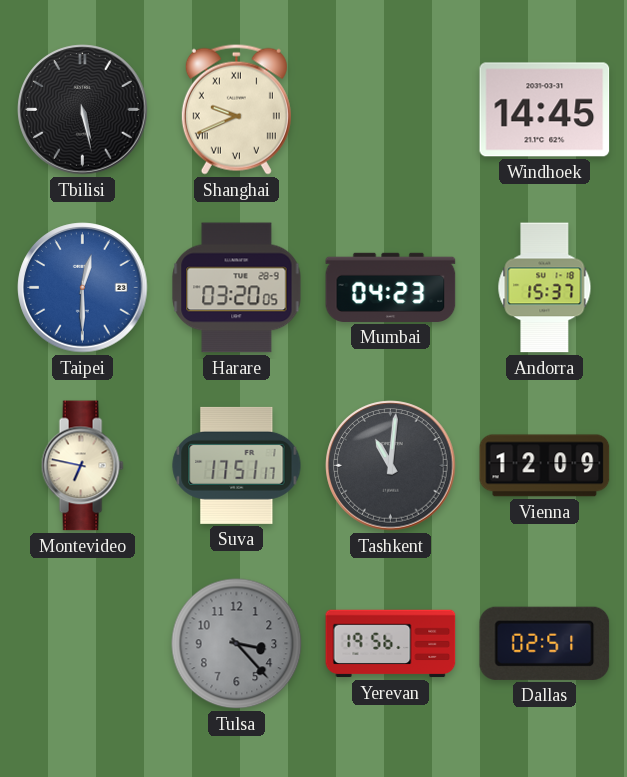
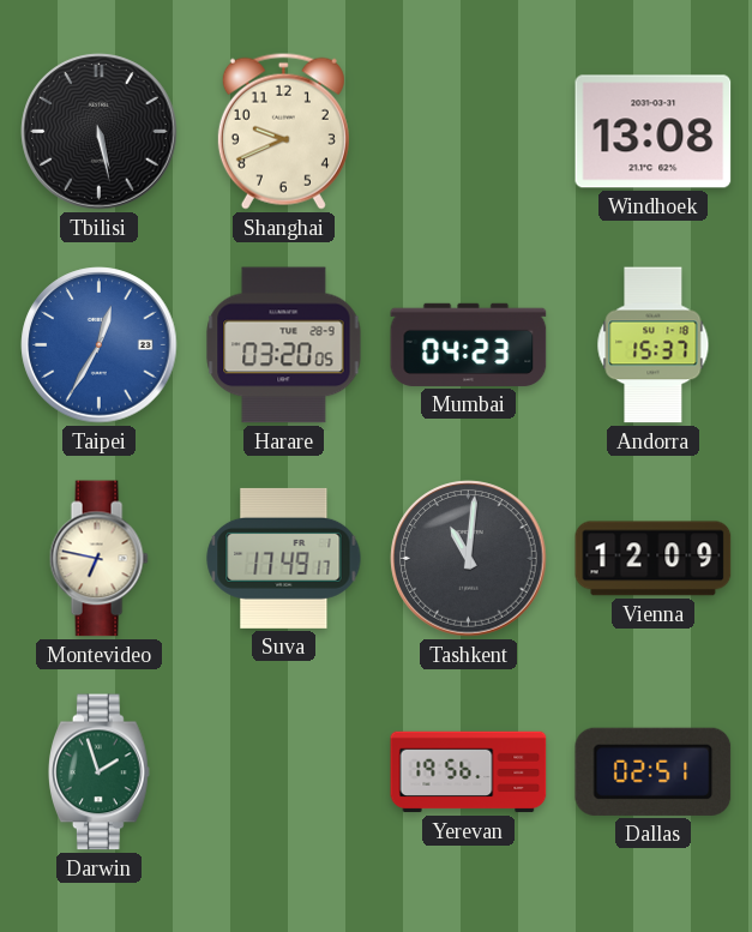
Shanghai numerals: Roman -> Arabic (283, 131)
Windhoek: 14:45 -> 13:08 (654, 132)
Taipei: 12:30 -> 12:35 (100, 345)
Suva: 17:51 -> 17:49 (284, 558)
Darwin: none -> 1:57 (100, 772)
Tulsa: 3:23 -> none (237, 644)
